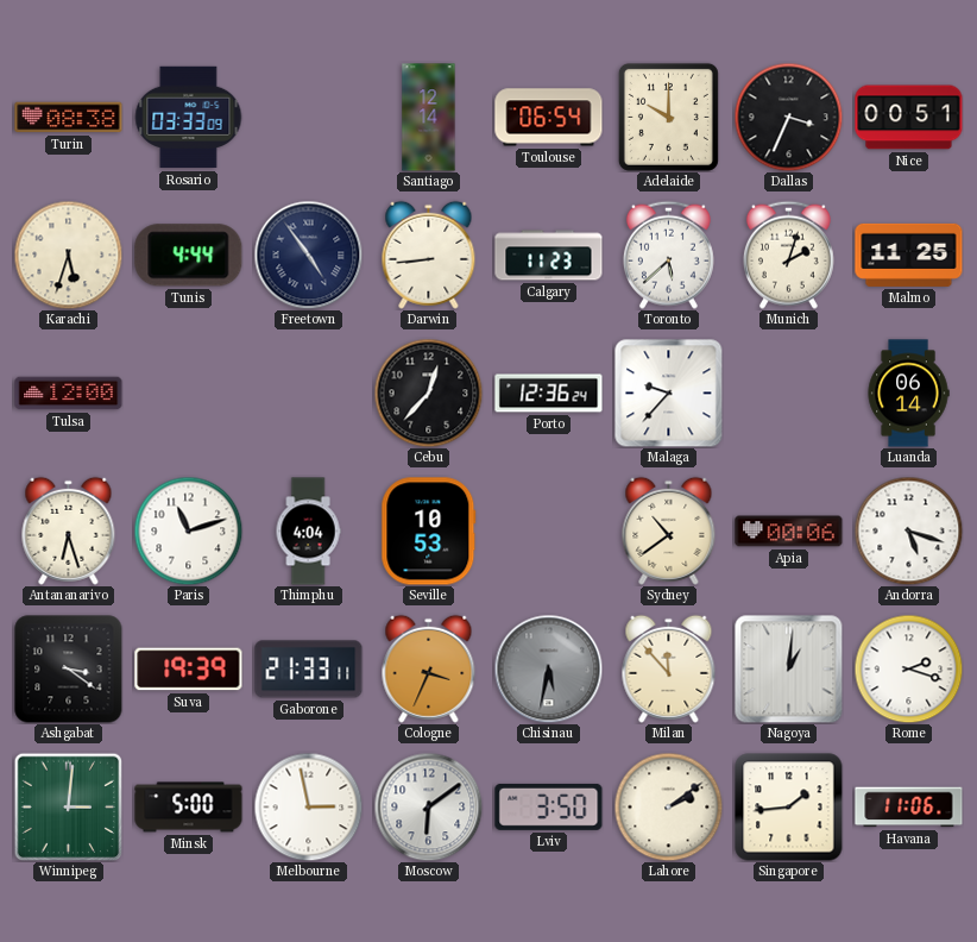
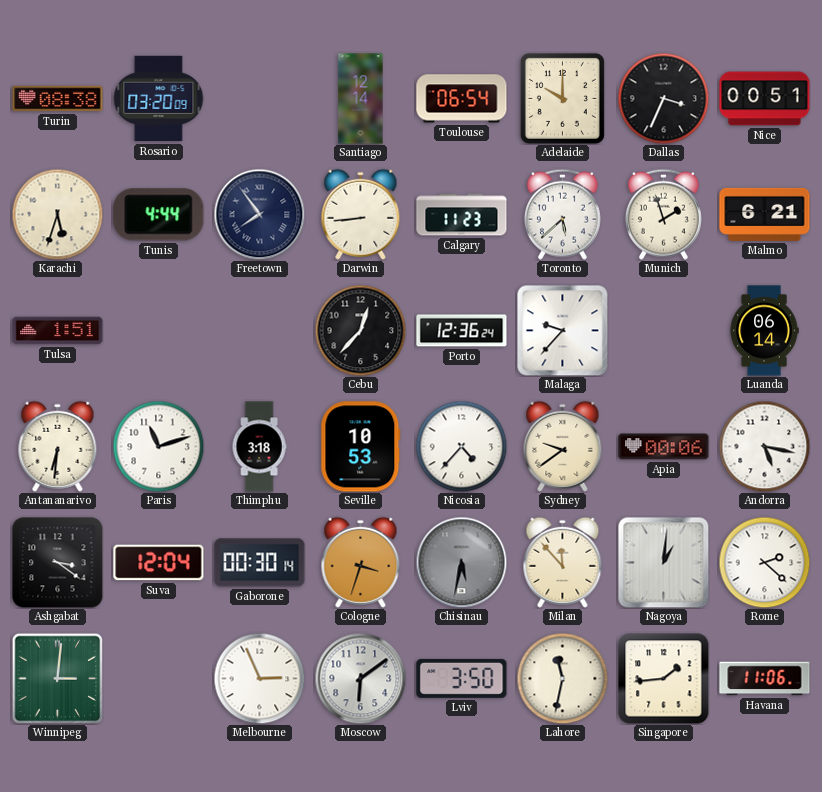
Rosario: 03:33 -> 03:20 (158, 99)
Freetown: 4:54 -> 7:54 (259, 214)
Munich: 2:03 -> 1:57 (663, 214)
Malmo: 11:25 -> 6:21 (765, 214)
Tulsa: 12:00 -> 1:51 (58, 331)
Antananarivo: 6:27 -> 6:31 (58, 446)
Thimphu: 4:04 -> 3:18 (259, 447)
Nicosia: none -> 4:37 (461, 446)
Sydney: 10:39 -> 9:39 (563, 446)
Andorra: 5:18 -> 5:17 (764, 446)
Suva: 19:39 -> 12:04 (159, 563)
Gaborone: 21:33 -> 00:30 (260, 563)
Cologne: 3:34 -> 3:33 (361, 562)
Rome: 2:18 -> 2:22 (764, 562)
Minsk: 5:00 -> none (189, 808)
Melbourne: 2:58 -> 2:56 (259, 678)
Lahore: 2:09 -> 11:32 (562, 678)
